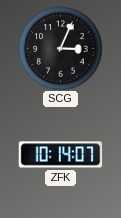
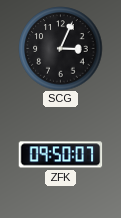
ZFK: 10:14 -> 09:50 (60, 155)
